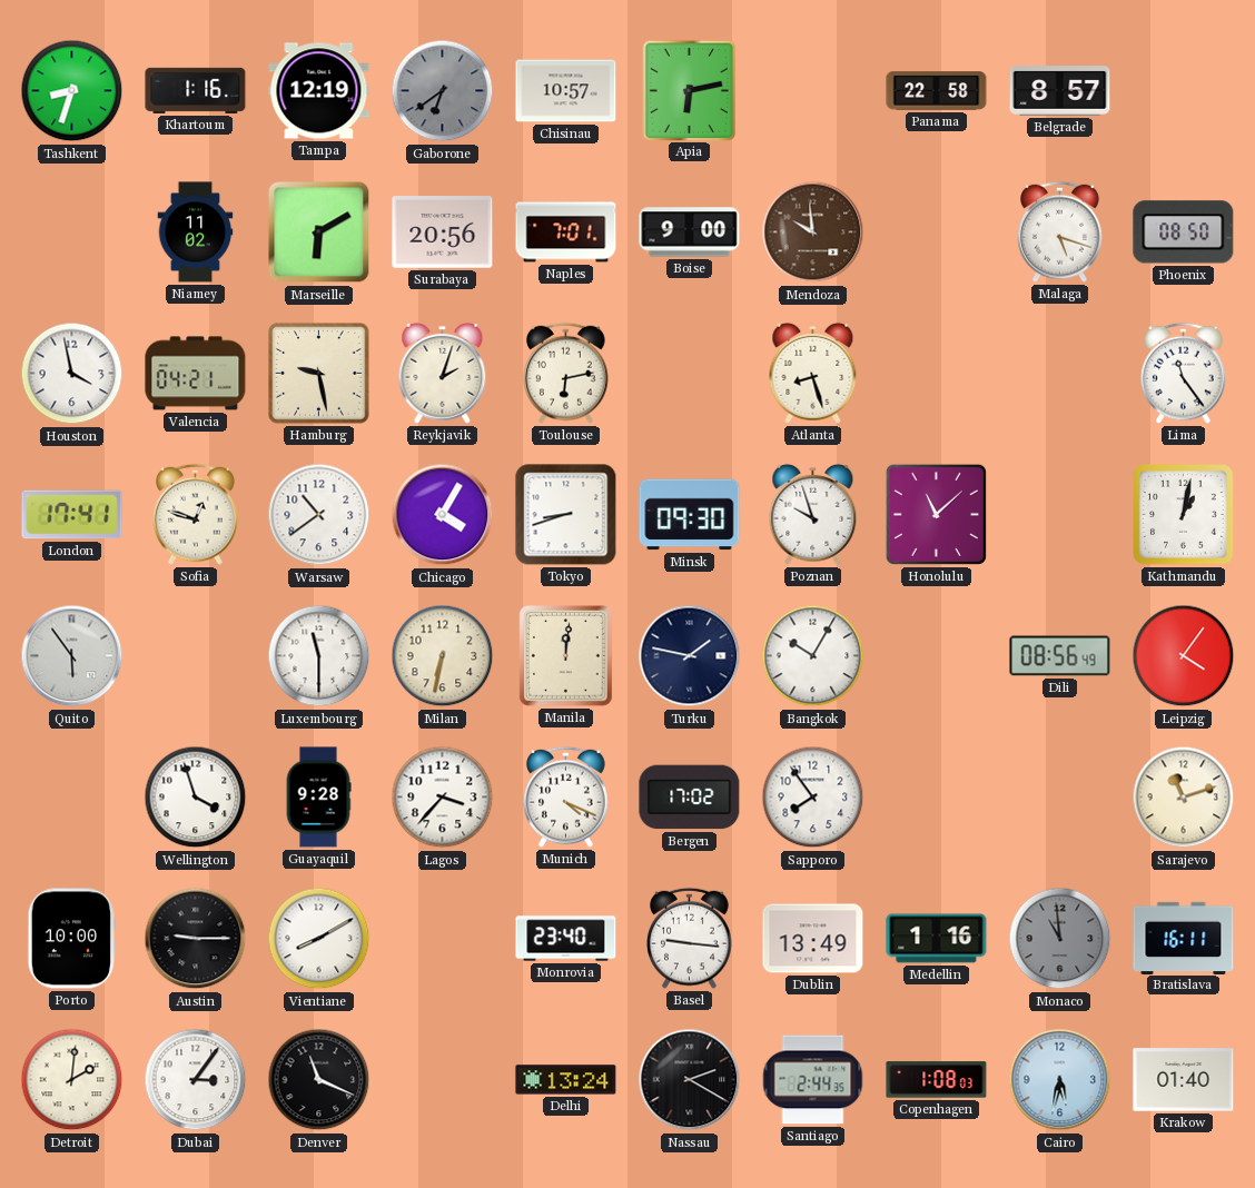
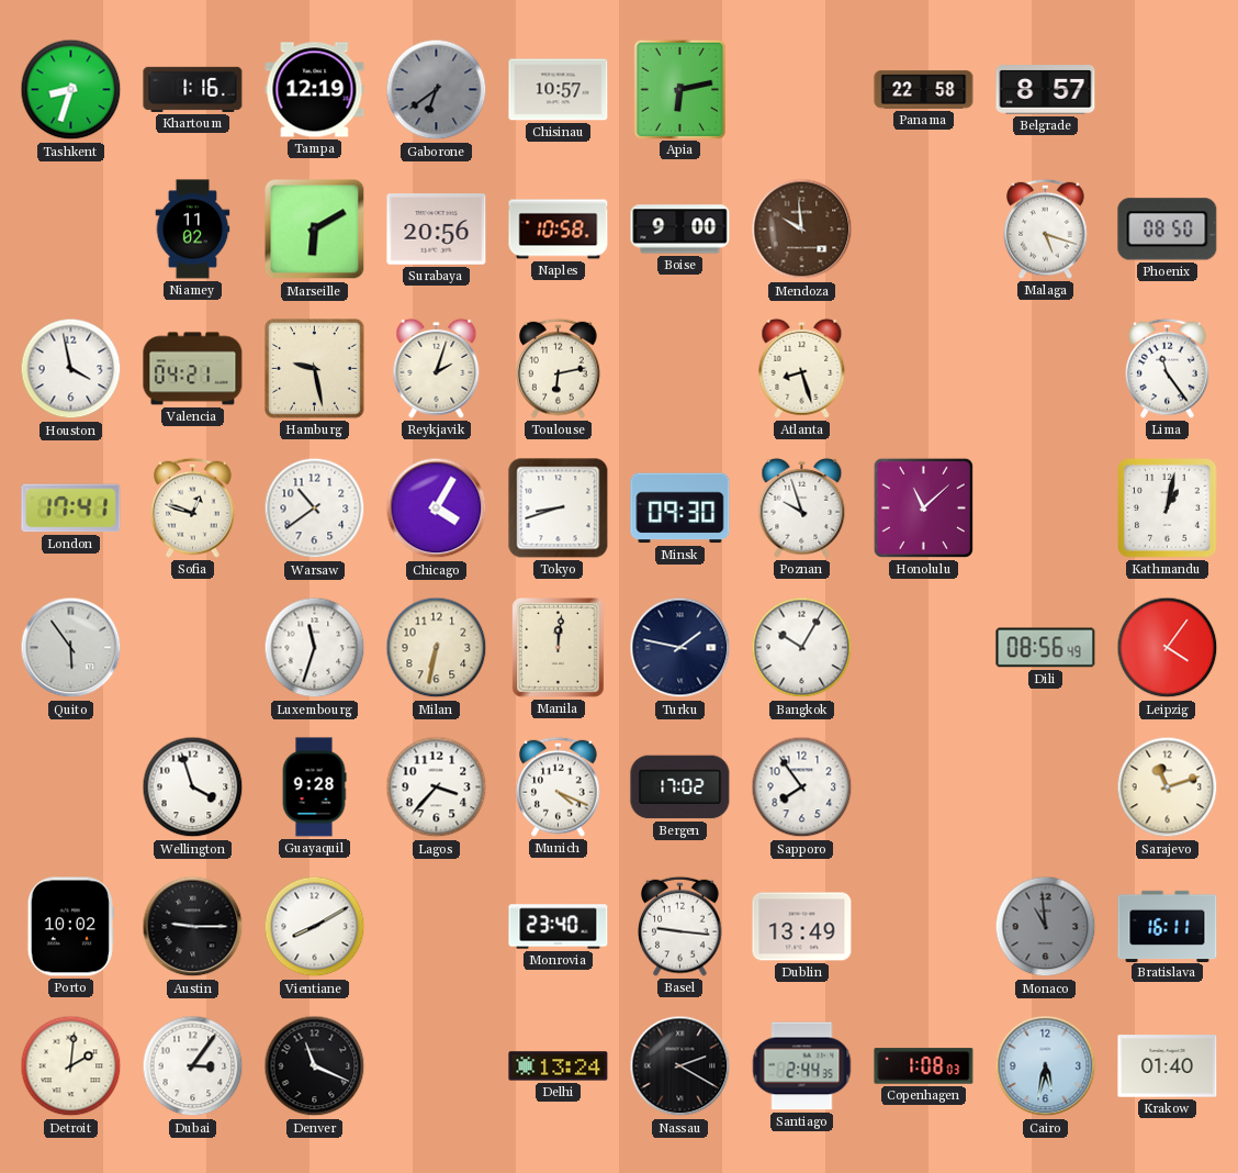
Naples: 7:01 -> 10:58 (559, 230)
Luxembourg: 11:30 -> 11:33 (315, 648)
Porto: 10:00 -> 10:02 (70, 927)
Medellin: 1:16 -> none (937, 939)
